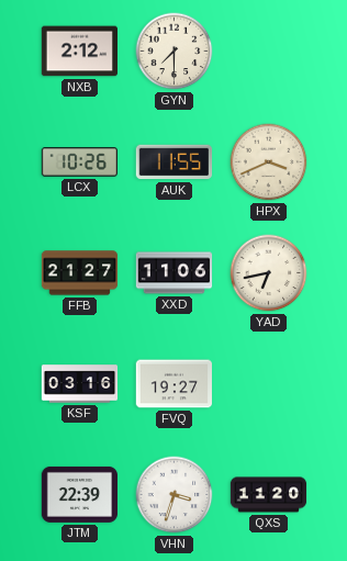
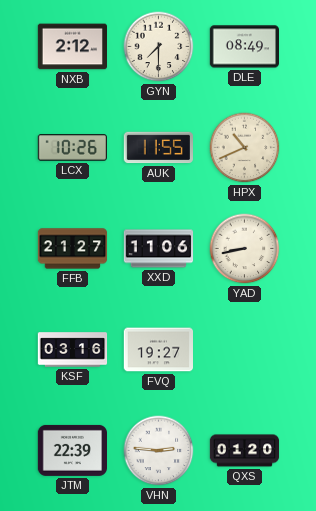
DLE: none -> 08:49 (244, 47)
HPX: 3:41 -> 10:41 (245, 148)
YAD: 6:43 -> 8:43 (245, 249)
VHN: 3:33 -> 2:46 (159, 451)
QXS: 11:20 -> 01:20 (245, 451)
